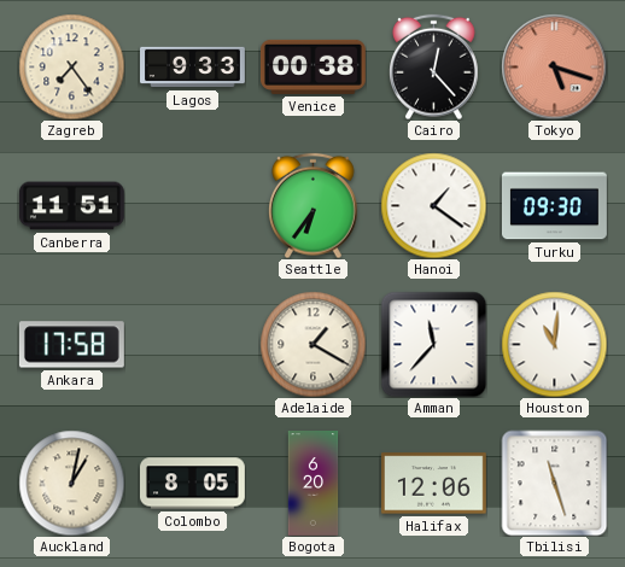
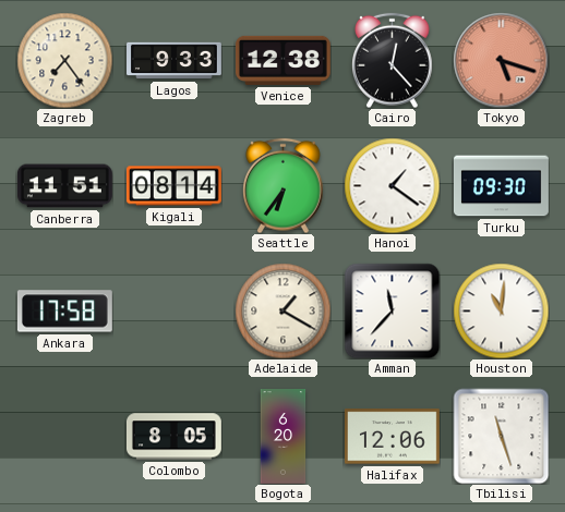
Venice: 00:38 -> 12:38 (282, 60)
Kigali: none -> 08:14 (173, 186)
Auckland: 1:02 -> none (71, 483)
